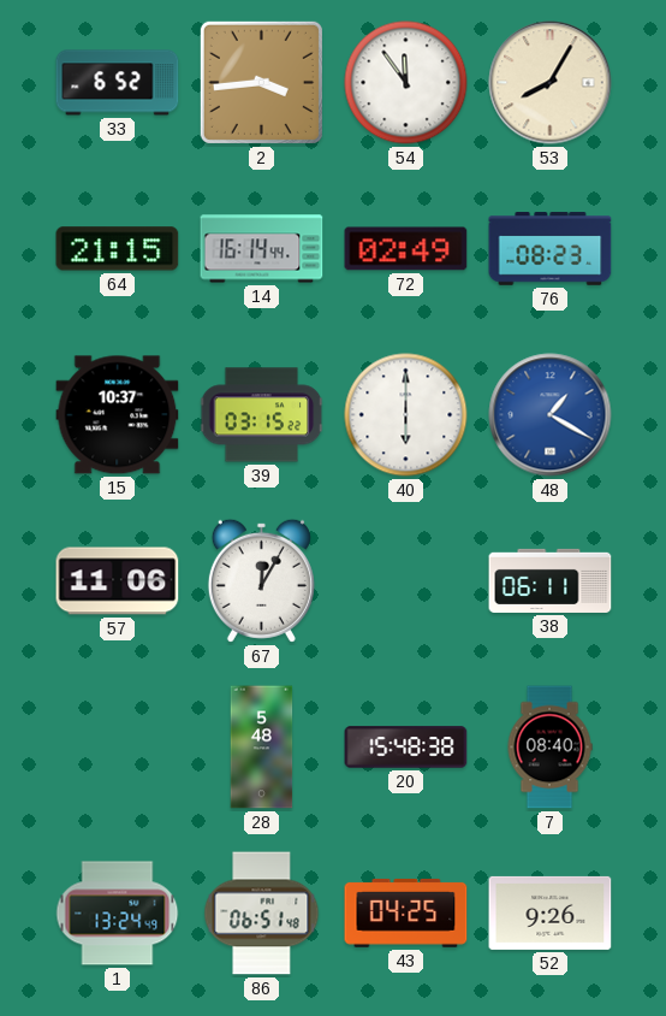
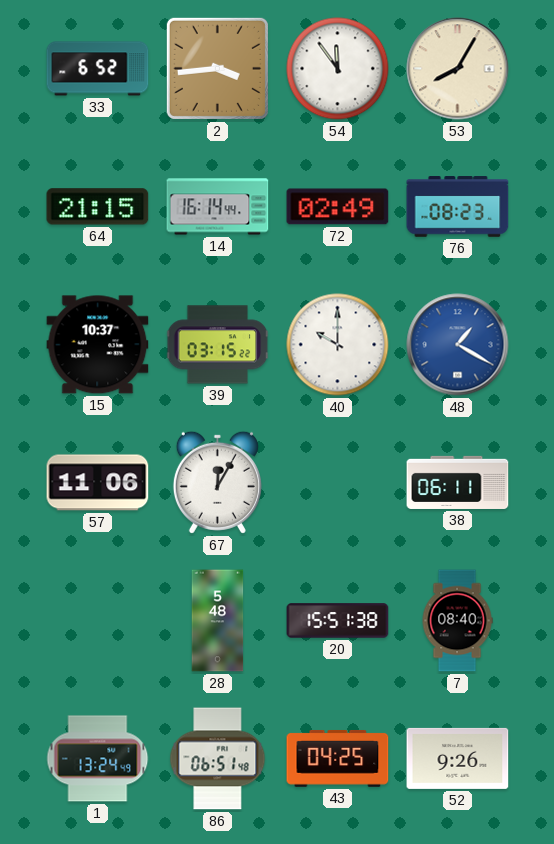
40: 6:00 -> 10:00 (338, 345)
20: 15:48 -> 15:51 (338, 621)
